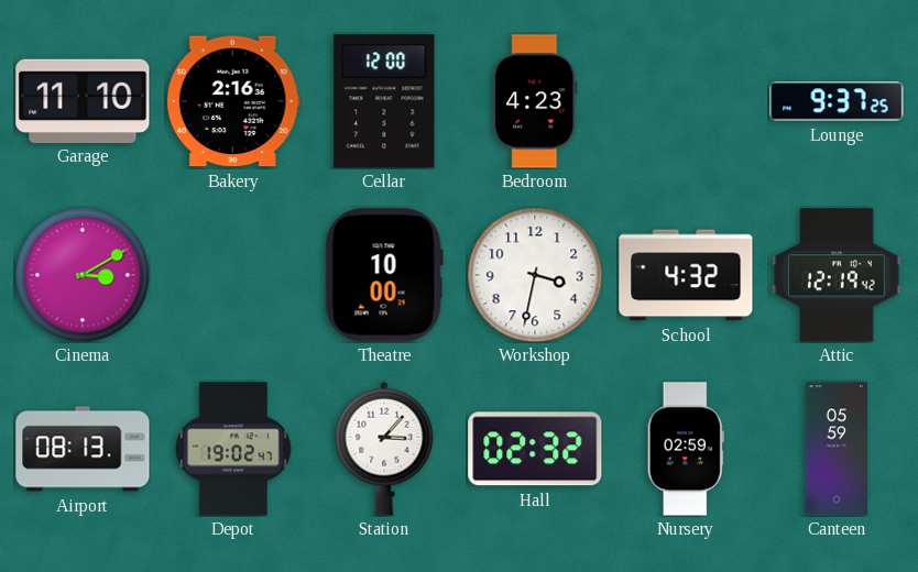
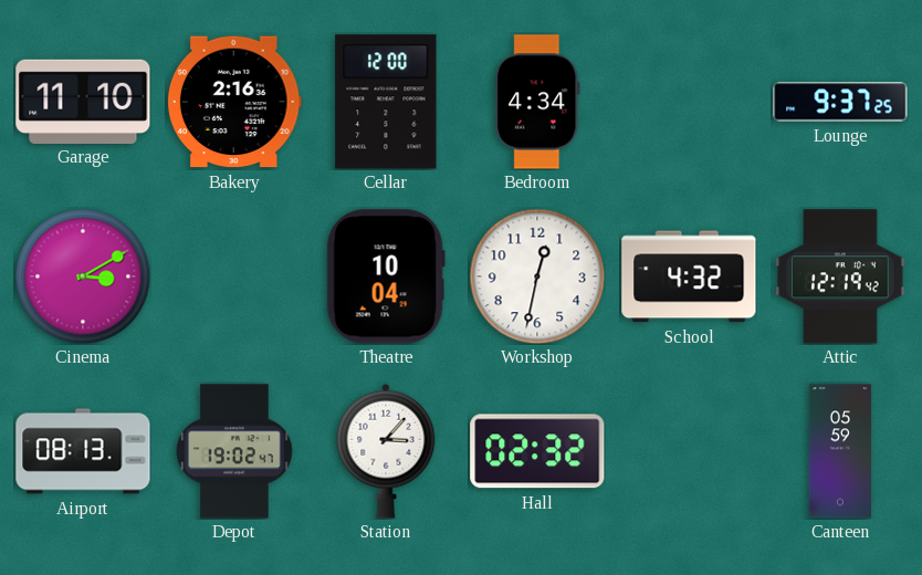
Bedroom: 4:23 -> 4:34 (537, 102)
Theatre: 10:00 -> 10:04 (386, 276)
Workshop: 3:32 -> 12:32 (537, 276)
Nursery: 02:59 -> none (686, 449)
